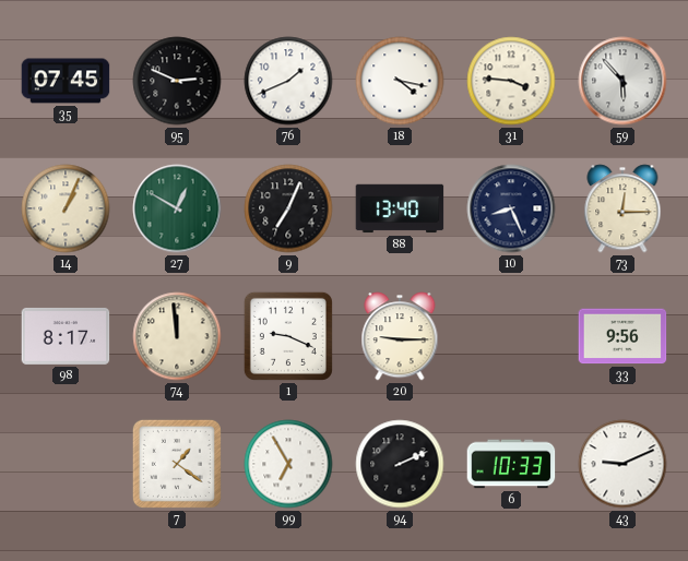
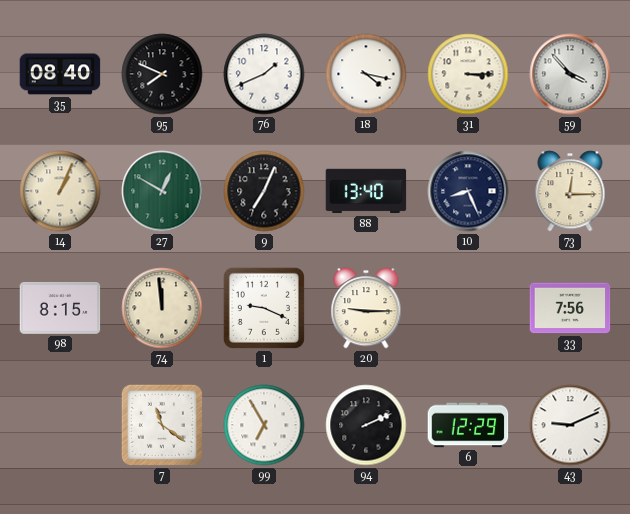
35: 07:45 -> 08:40 (60, 74)
95: 2:49 -> 7:49 (162, 74)
31: 3:46 -> 3:15 (468, 74)
59: 5:53 -> 3:53 (570, 74)
98: 8:17 -> 8:15 (60, 308)
33: 9:56 -> 7:56 (570, 308)
7: 1:21 -> 11:21 (162, 425)
6: 10:33 -> 12:29 (468, 425)
